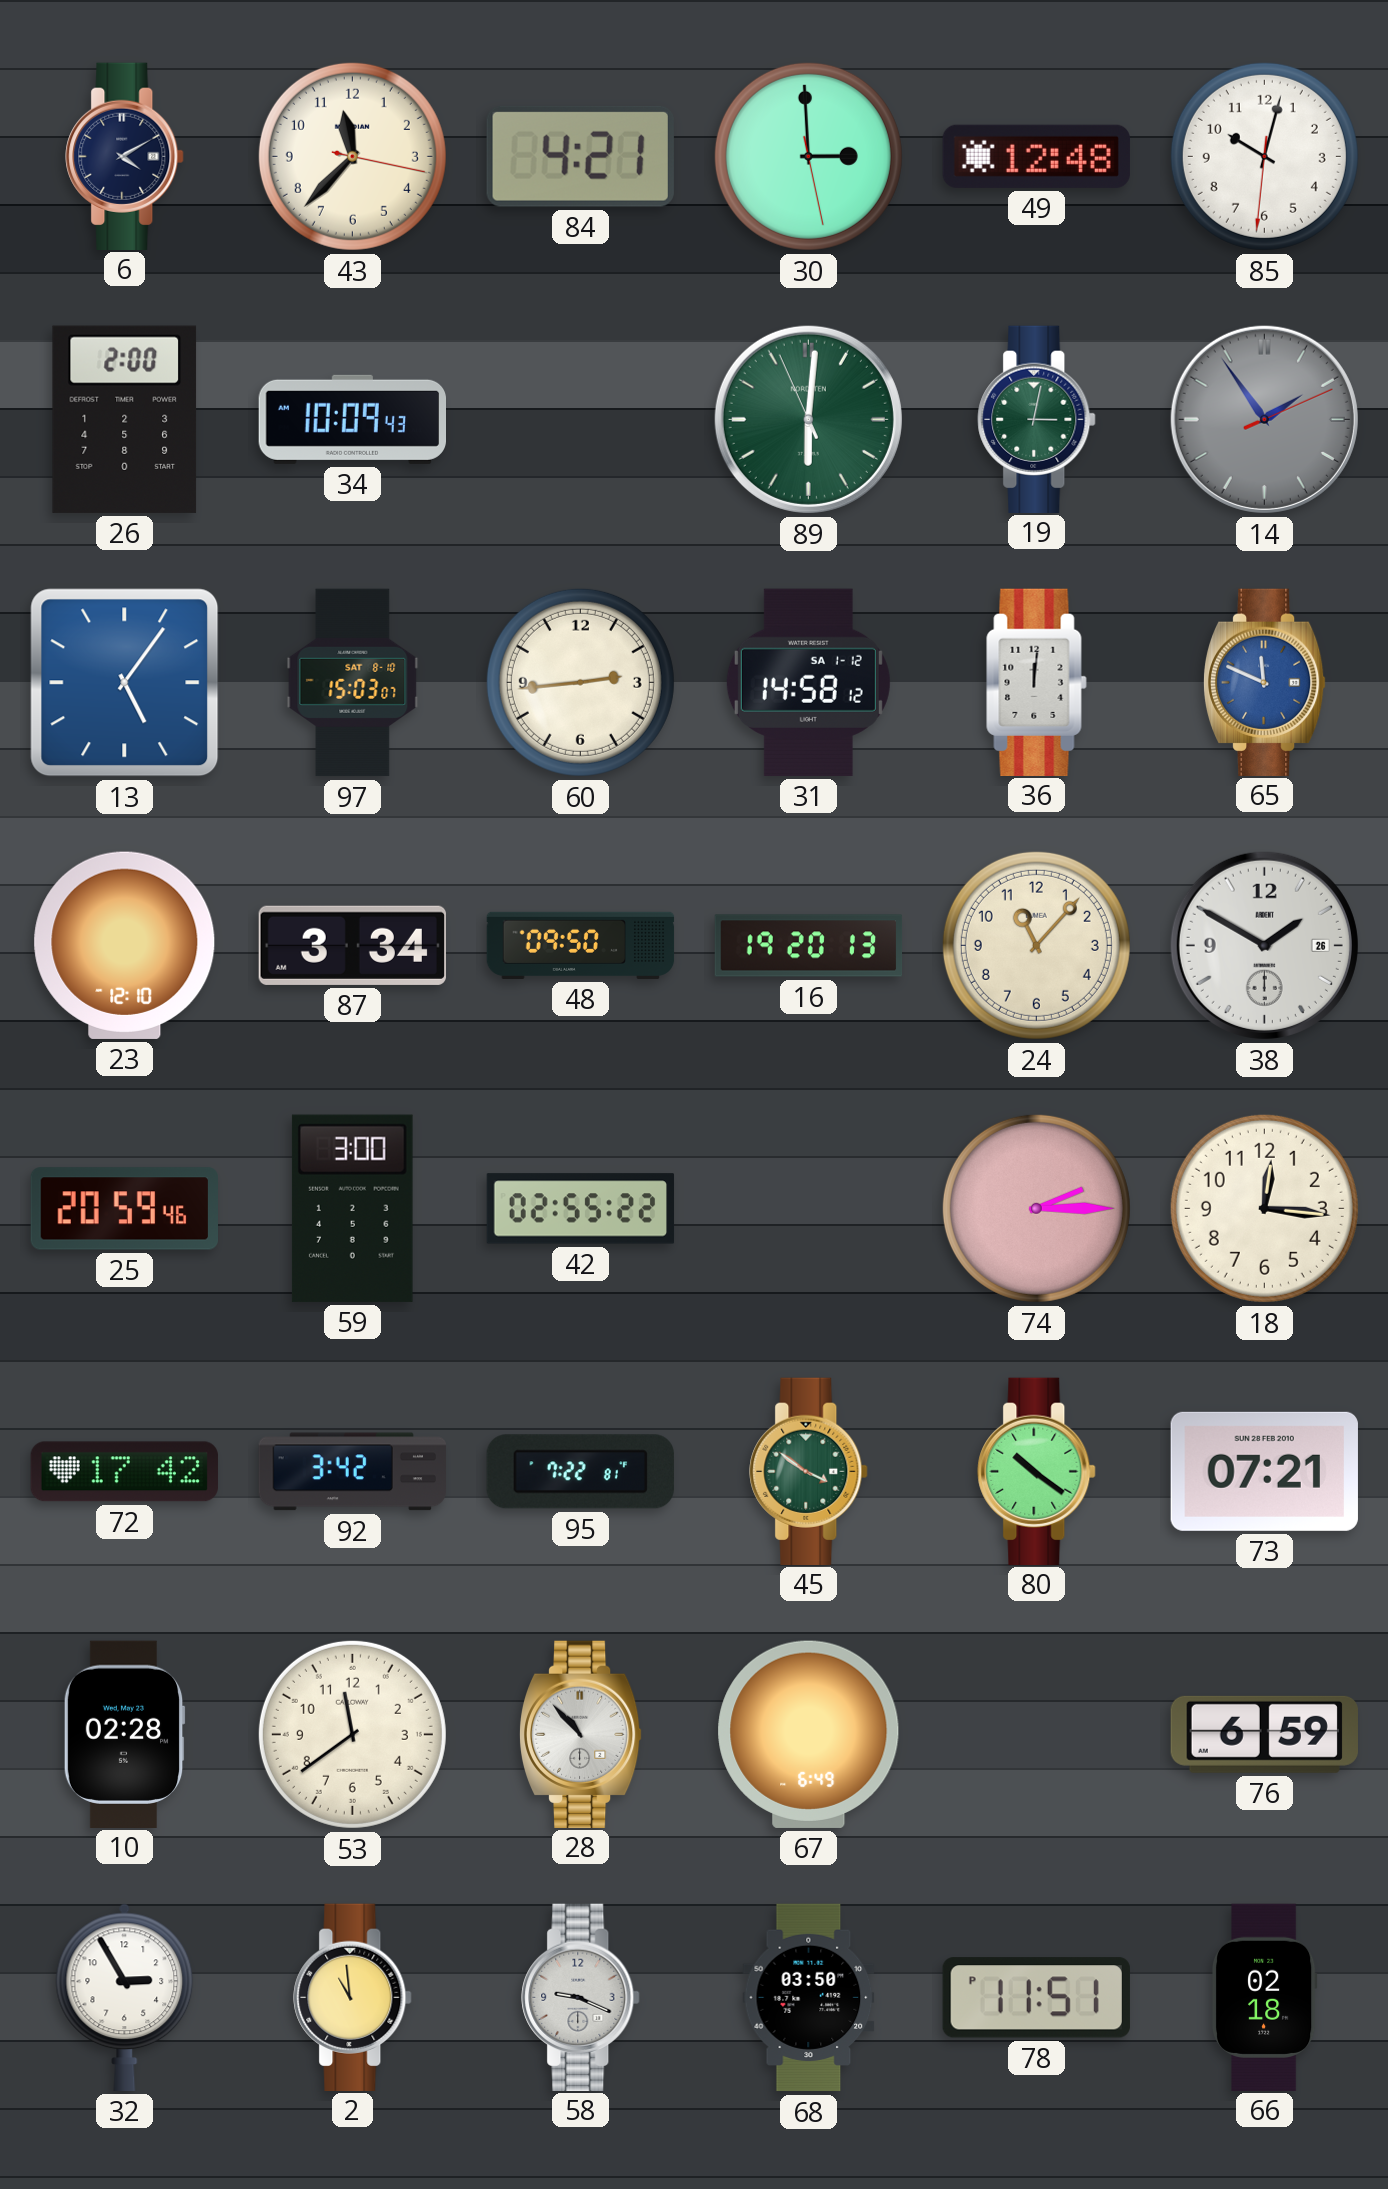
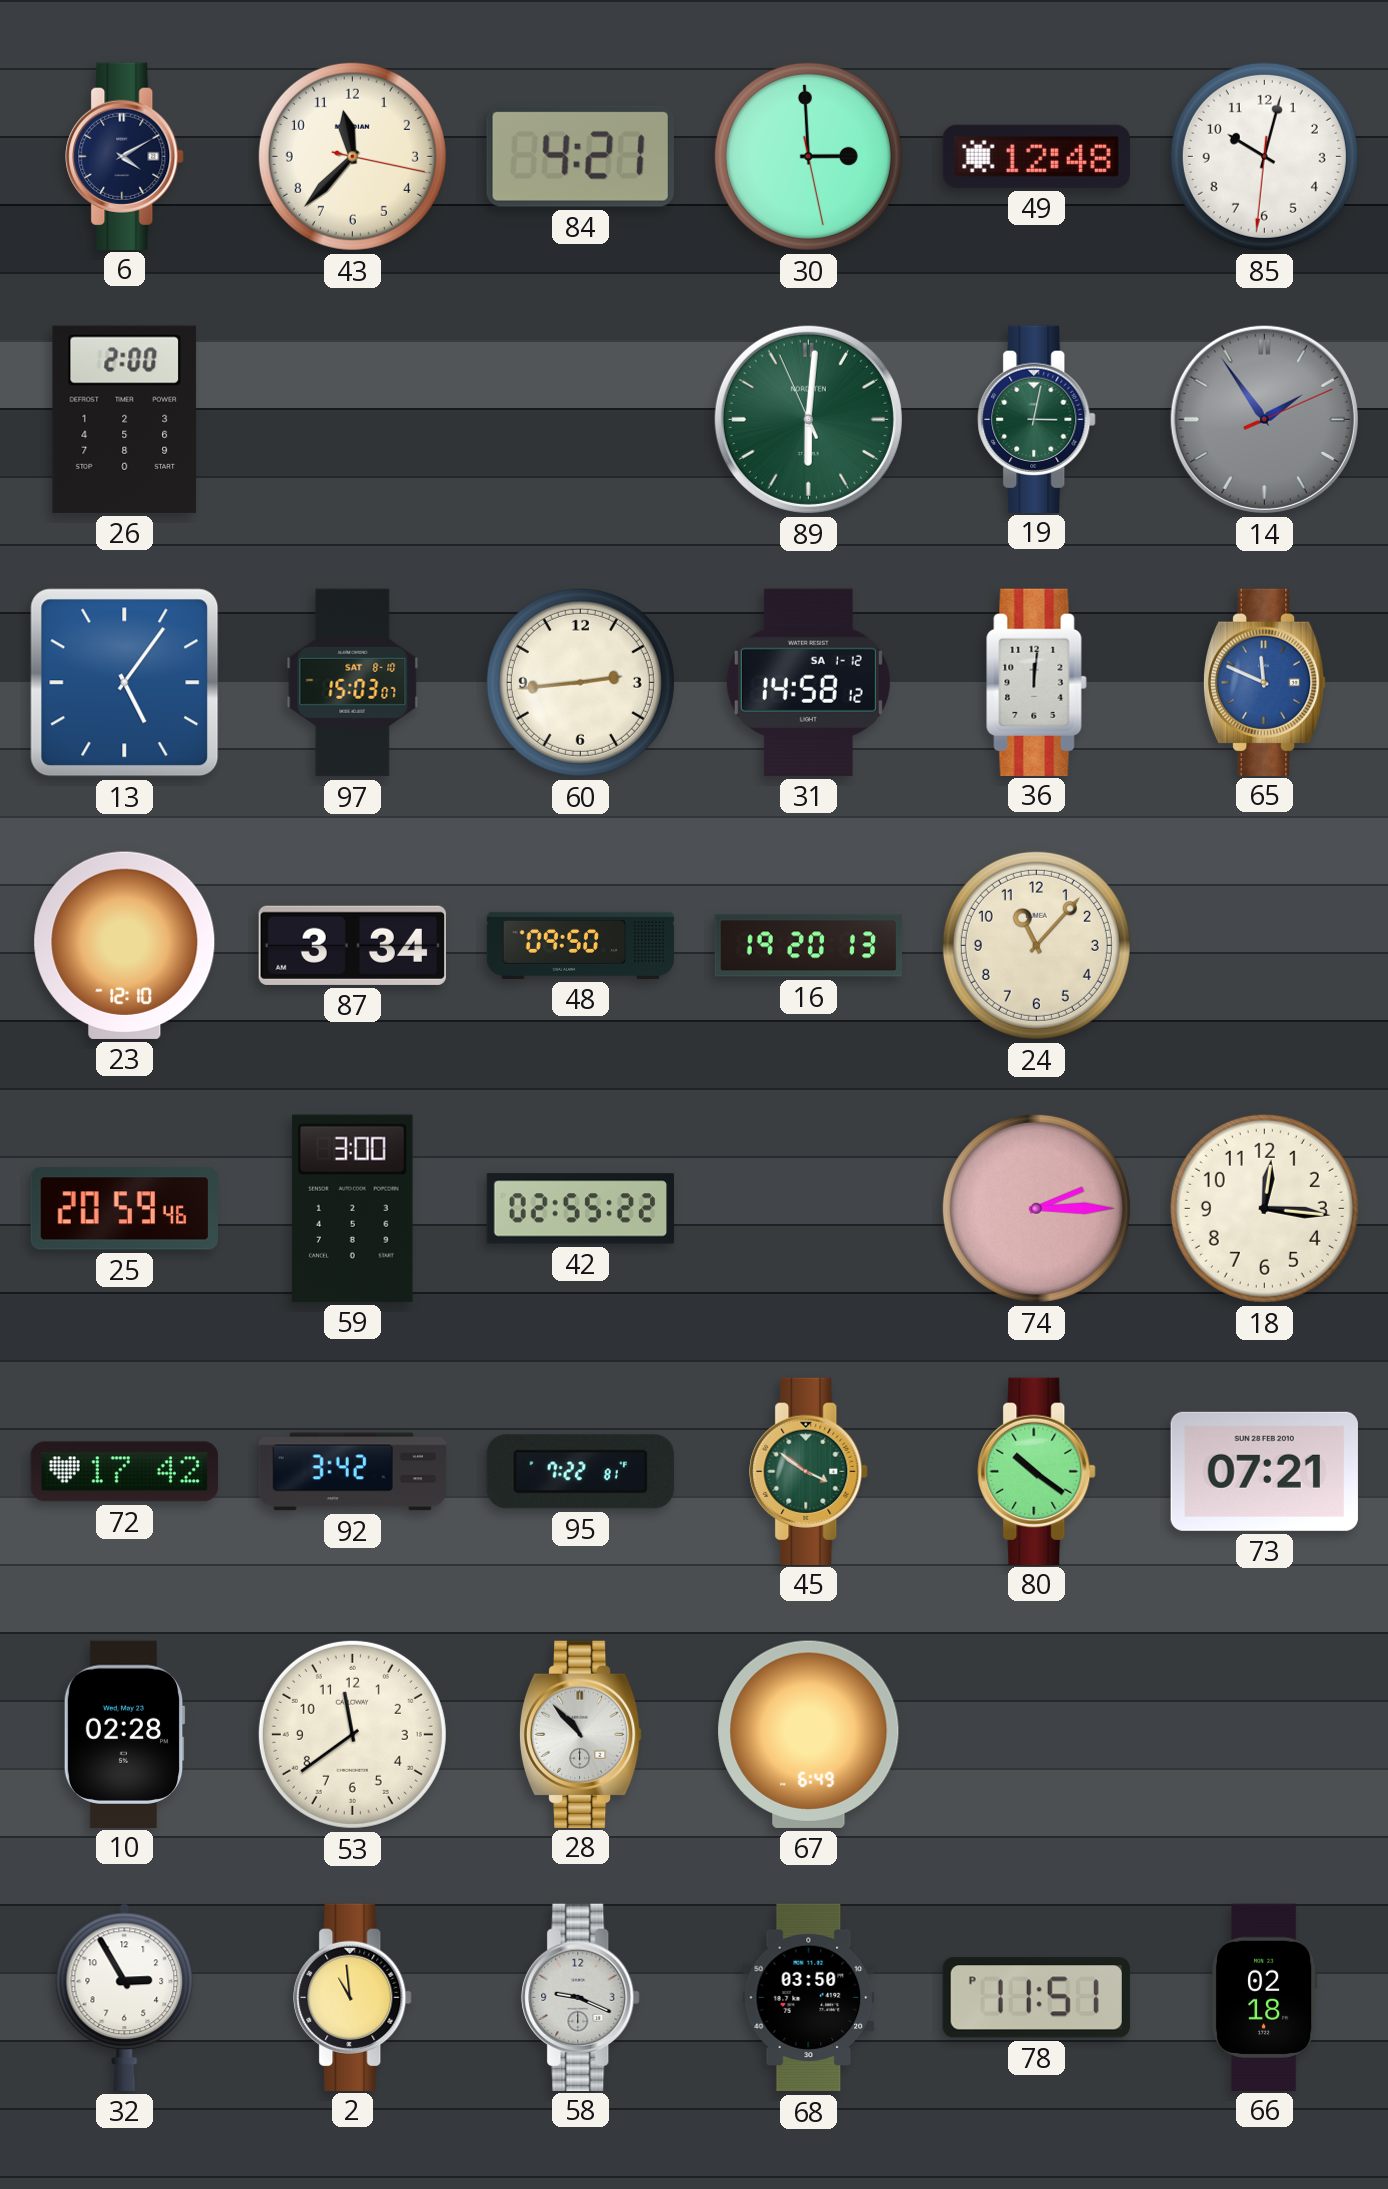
34: 10:09 -> none (352, 419)
38: 1:50 -> none (1264, 945)
76: 6:59 -> none (1264, 1734)
